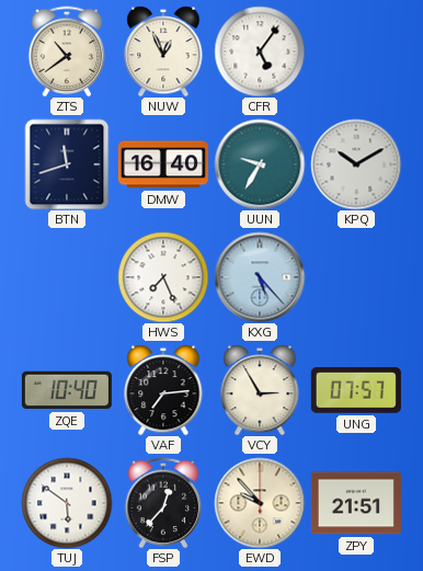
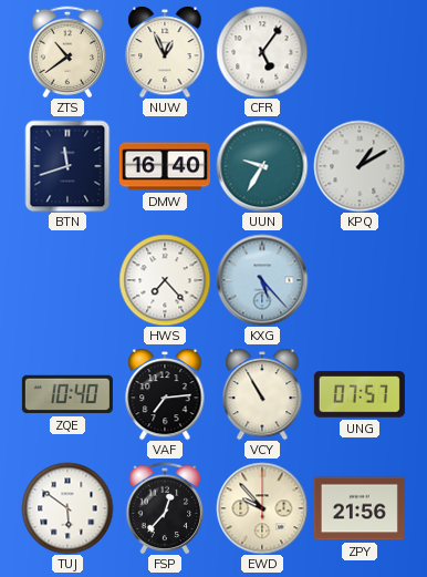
KPQ: 10:10 -> 1:10 (360, 166)
HWS: 7:26 -> 7:23 (165, 280)
VCY: 2:55 -> 10:55 (262, 394)
ZPY: 21:51 -> 21:56 (360, 508)
